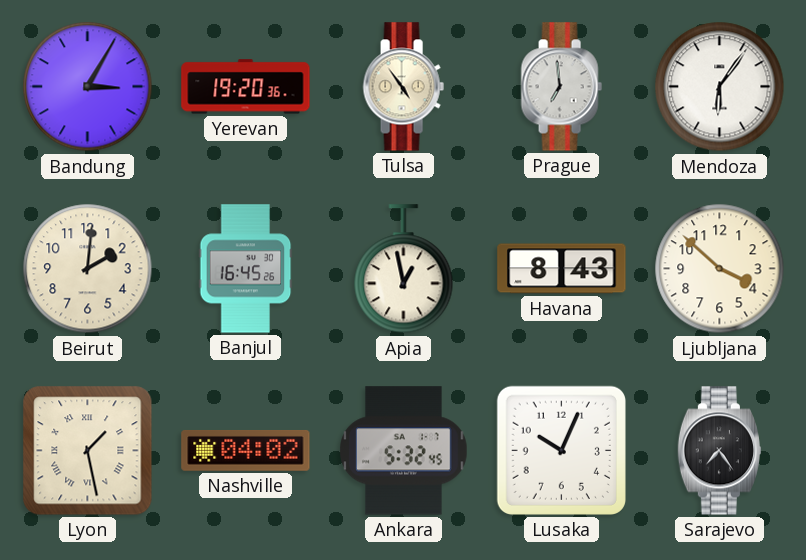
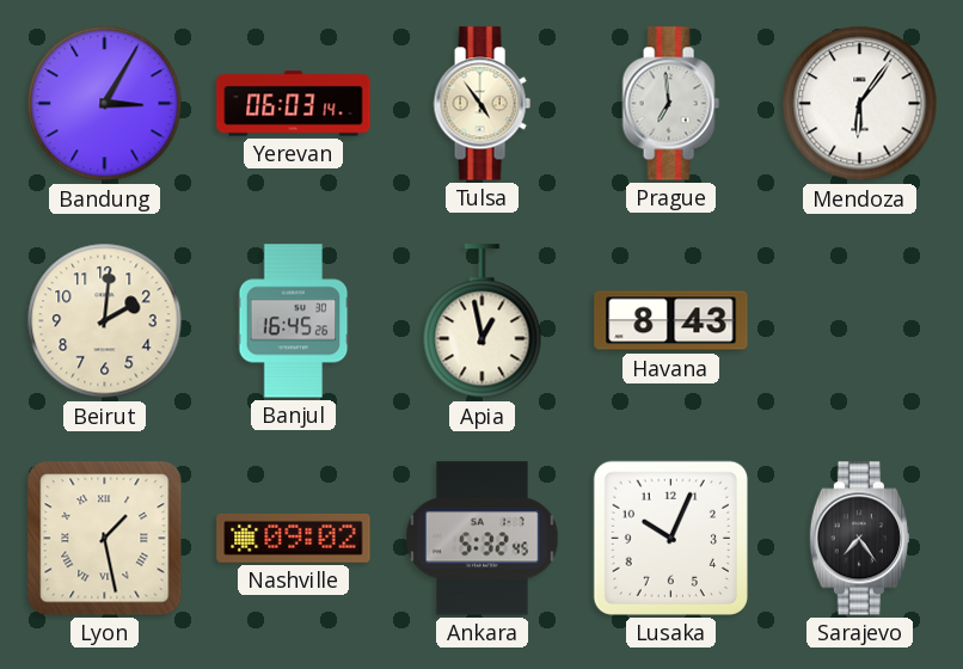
Yerevan: 19:20 -> 06:03 (294, 104)
Ljubljana: 3:52 -> none (720, 269)
Nashville: 04:02 -> 09:02 (294, 538)
